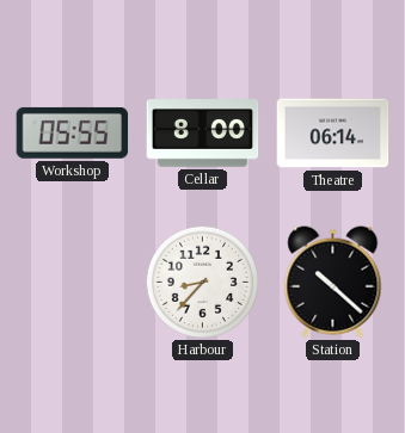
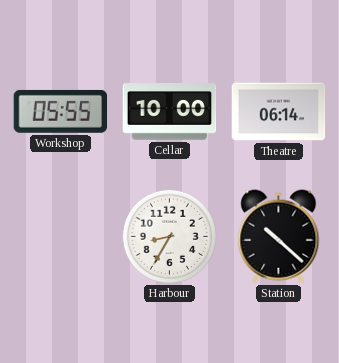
Cellar: 8:00 -> 10:00 (170, 112)
Harbour: 8:37 -> 8:35 (169, 236)
